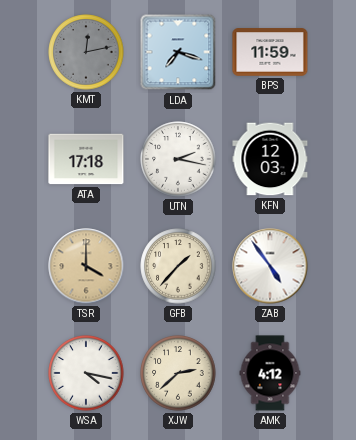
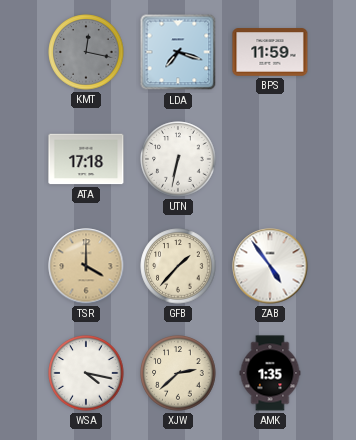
KMT: 12:13 -> 12:17 (86, 52)
UTN: 2:17 -> 6:32 (178, 159)
KFN: 12:03 -> none (270, 159)
AMK: 4:12 -> 1:35 (270, 373)
